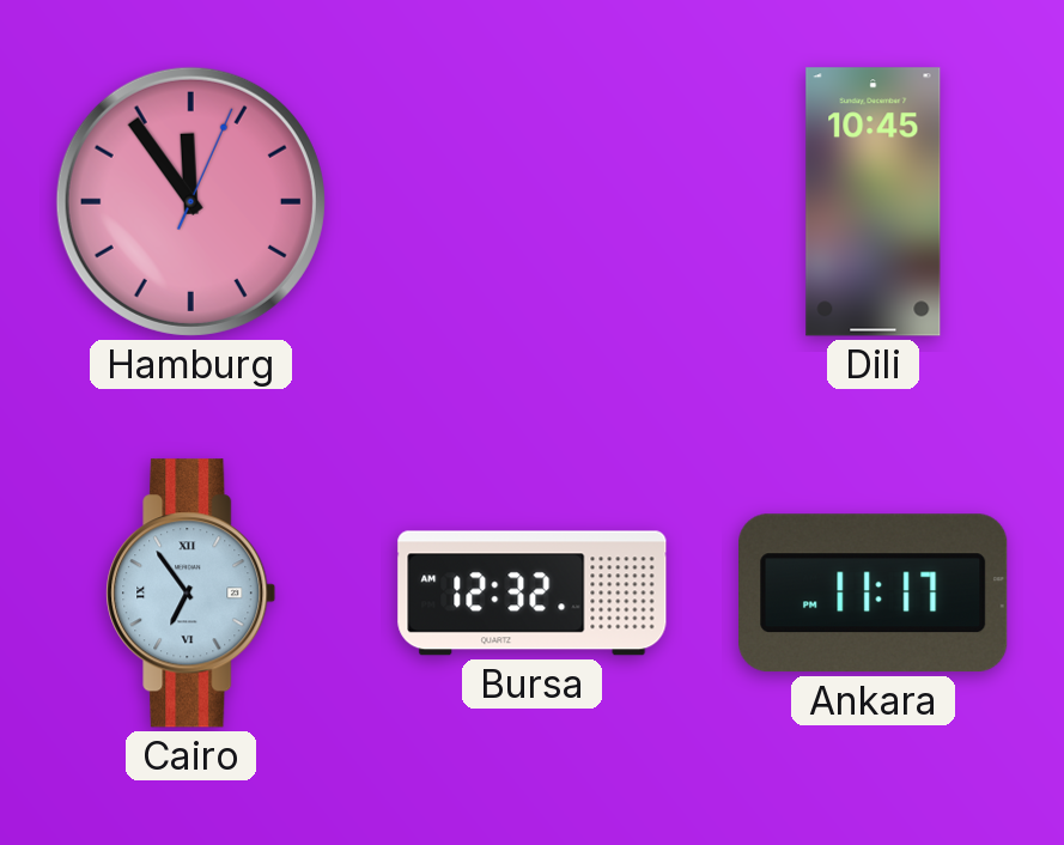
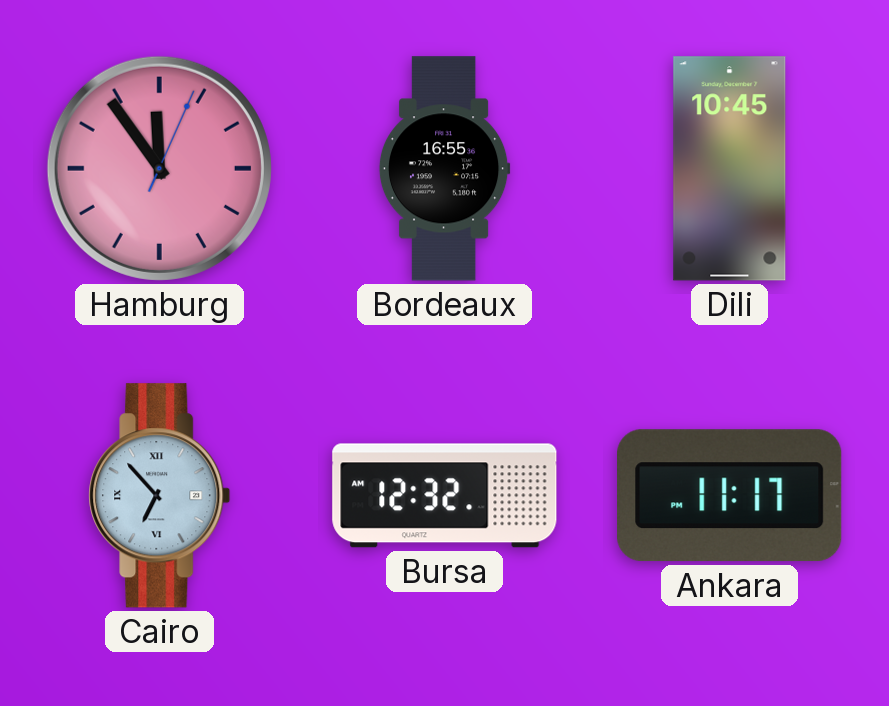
Bordeaux: none -> 16:55 (444, 169)
Cairo: 6:54 -> 6:53 (160, 496)
